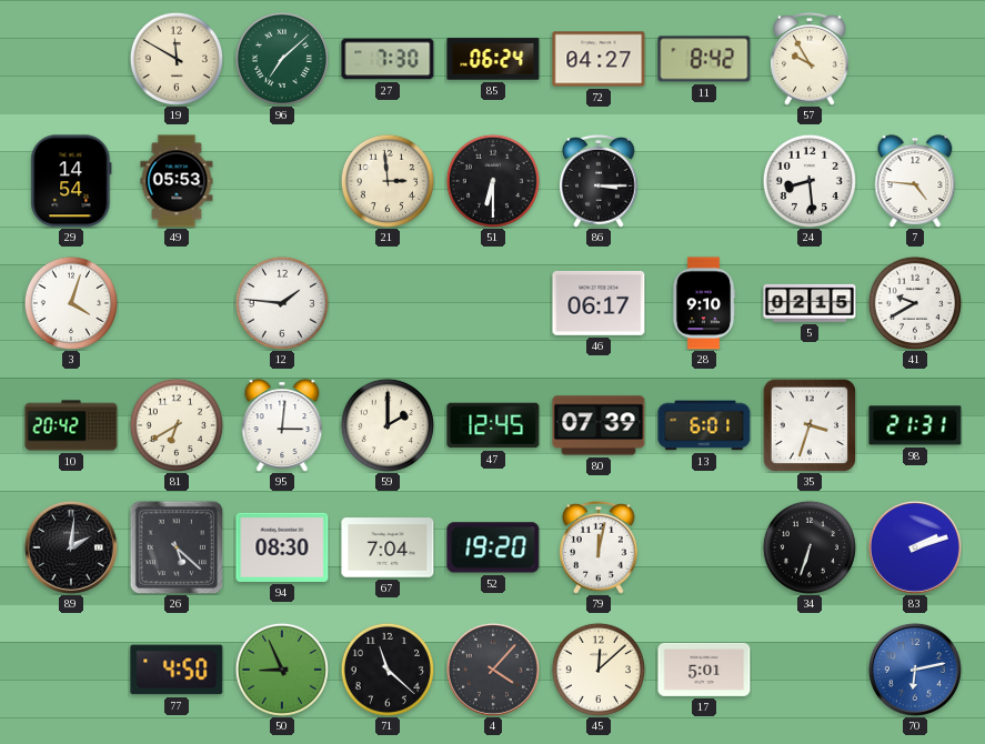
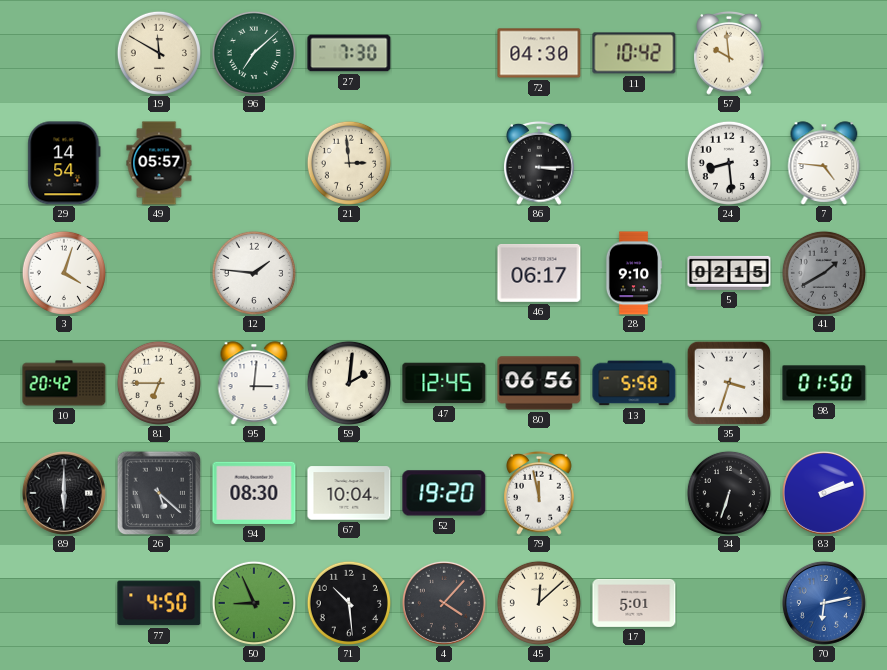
85: 06:24 -> none (493, 59)
72: 04:27 -> 04:30 (539, 53)
11: 8:42 -> 10:42 (634, 53)
57: 9:55 -> 9:59 (729, 53)
49: 05:53 -> 05:57 (159, 163)
51: 6:30 -> none (493, 181)
41: 9:40 -> 1:40 (824, 273)
41 dial: white -> grey (824, 273)
81: 6:40 -> 6:45 (159, 383)
59: 2:00 -> 2:01 (349, 383)
80: 07:39 -> 06:56 (539, 383)
13: 6:01 -> 5:58 (634, 383)
98: 21:31 -> 01:50 (824, 383)
89: 2:01 -> 6:00 (64, 493)
67: 7:04 -> 10:04 (349, 493)
79: 12:02 -> 11:58 (539, 493)
71: 11:22 -> 10:29 (349, 603)
